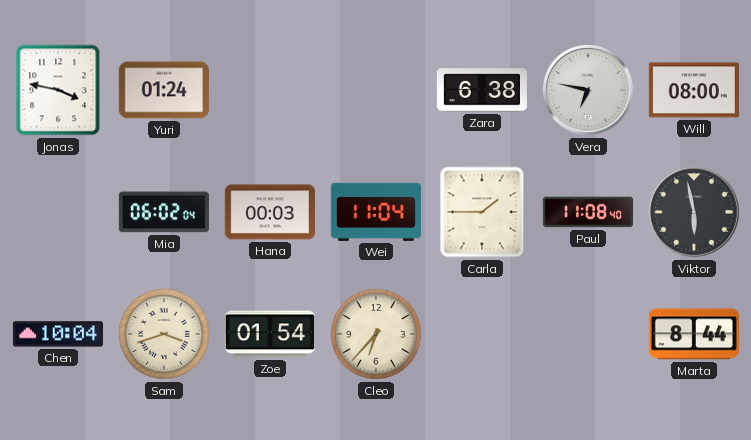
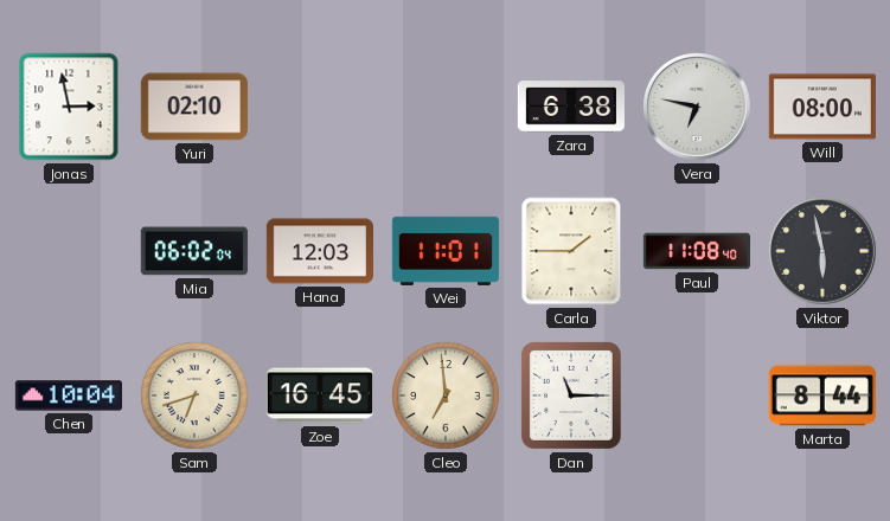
Jonas: 3:47 -> 2:58 (69, 107)
Yuri: 01:24 -> 02:10 (194, 107)
Hana: 00:03 -> 12:03 (320, 251)
Wei: 11:04 -> 11:01 (446, 251)
Sam: 3:42 -> 6:42 (194, 395)
Zoe: 01:54 -> 16:45 (320, 395)
Cleo: 6:37 -> 6:59 (446, 395)
Dan: none -> 11:15 (571, 395)
